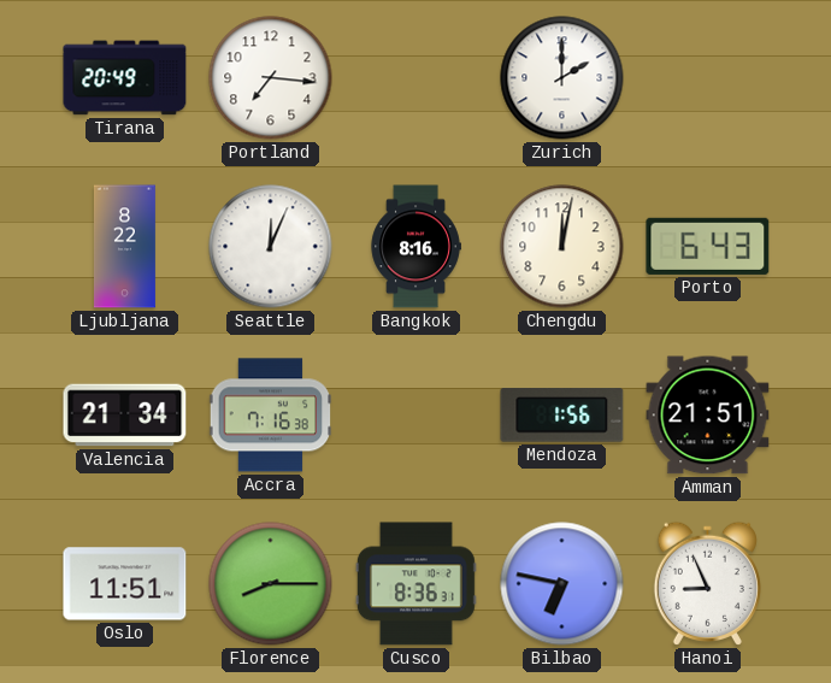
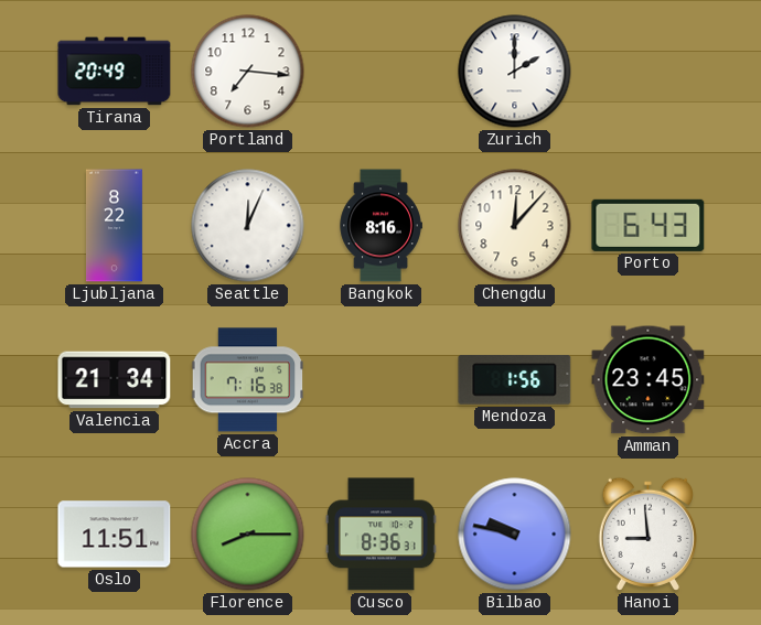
Chengdu: 12:02 -> 12:07 (515, 226)
Amman: 21:51 -> 23:45 (649, 380)
Bilbao: 6:47 -> 9:47 (515, 535)
Hanoi: 8:56 -> 8:59 (647, 534)
